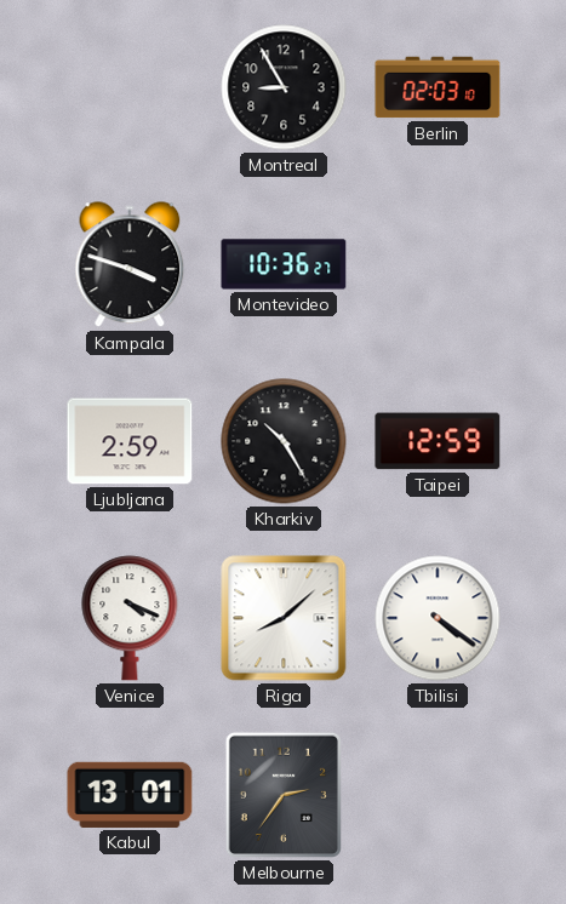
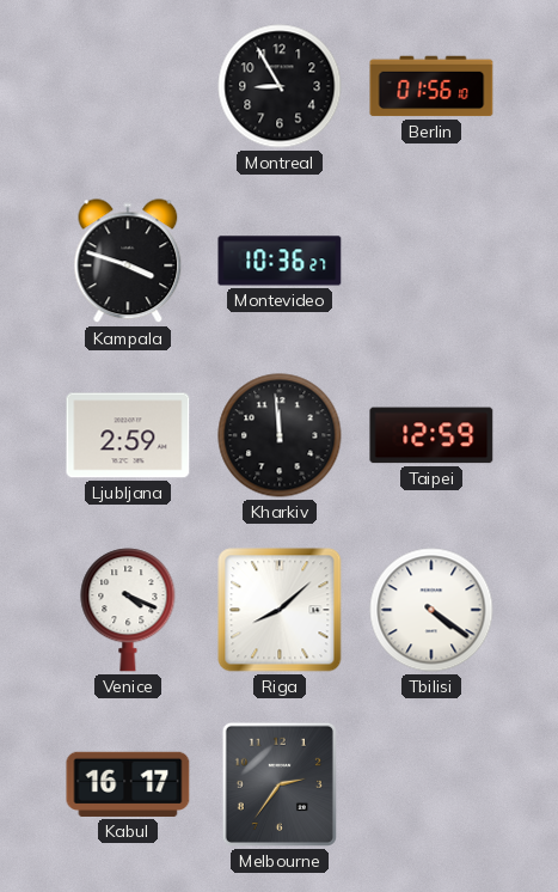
Berlin: 02:03 -> 01:56 (431, 86)
Kharkiv: 10:25 -> 11:59 (280, 435)
Kabul: 13:01 -> 16:17 (128, 784)
